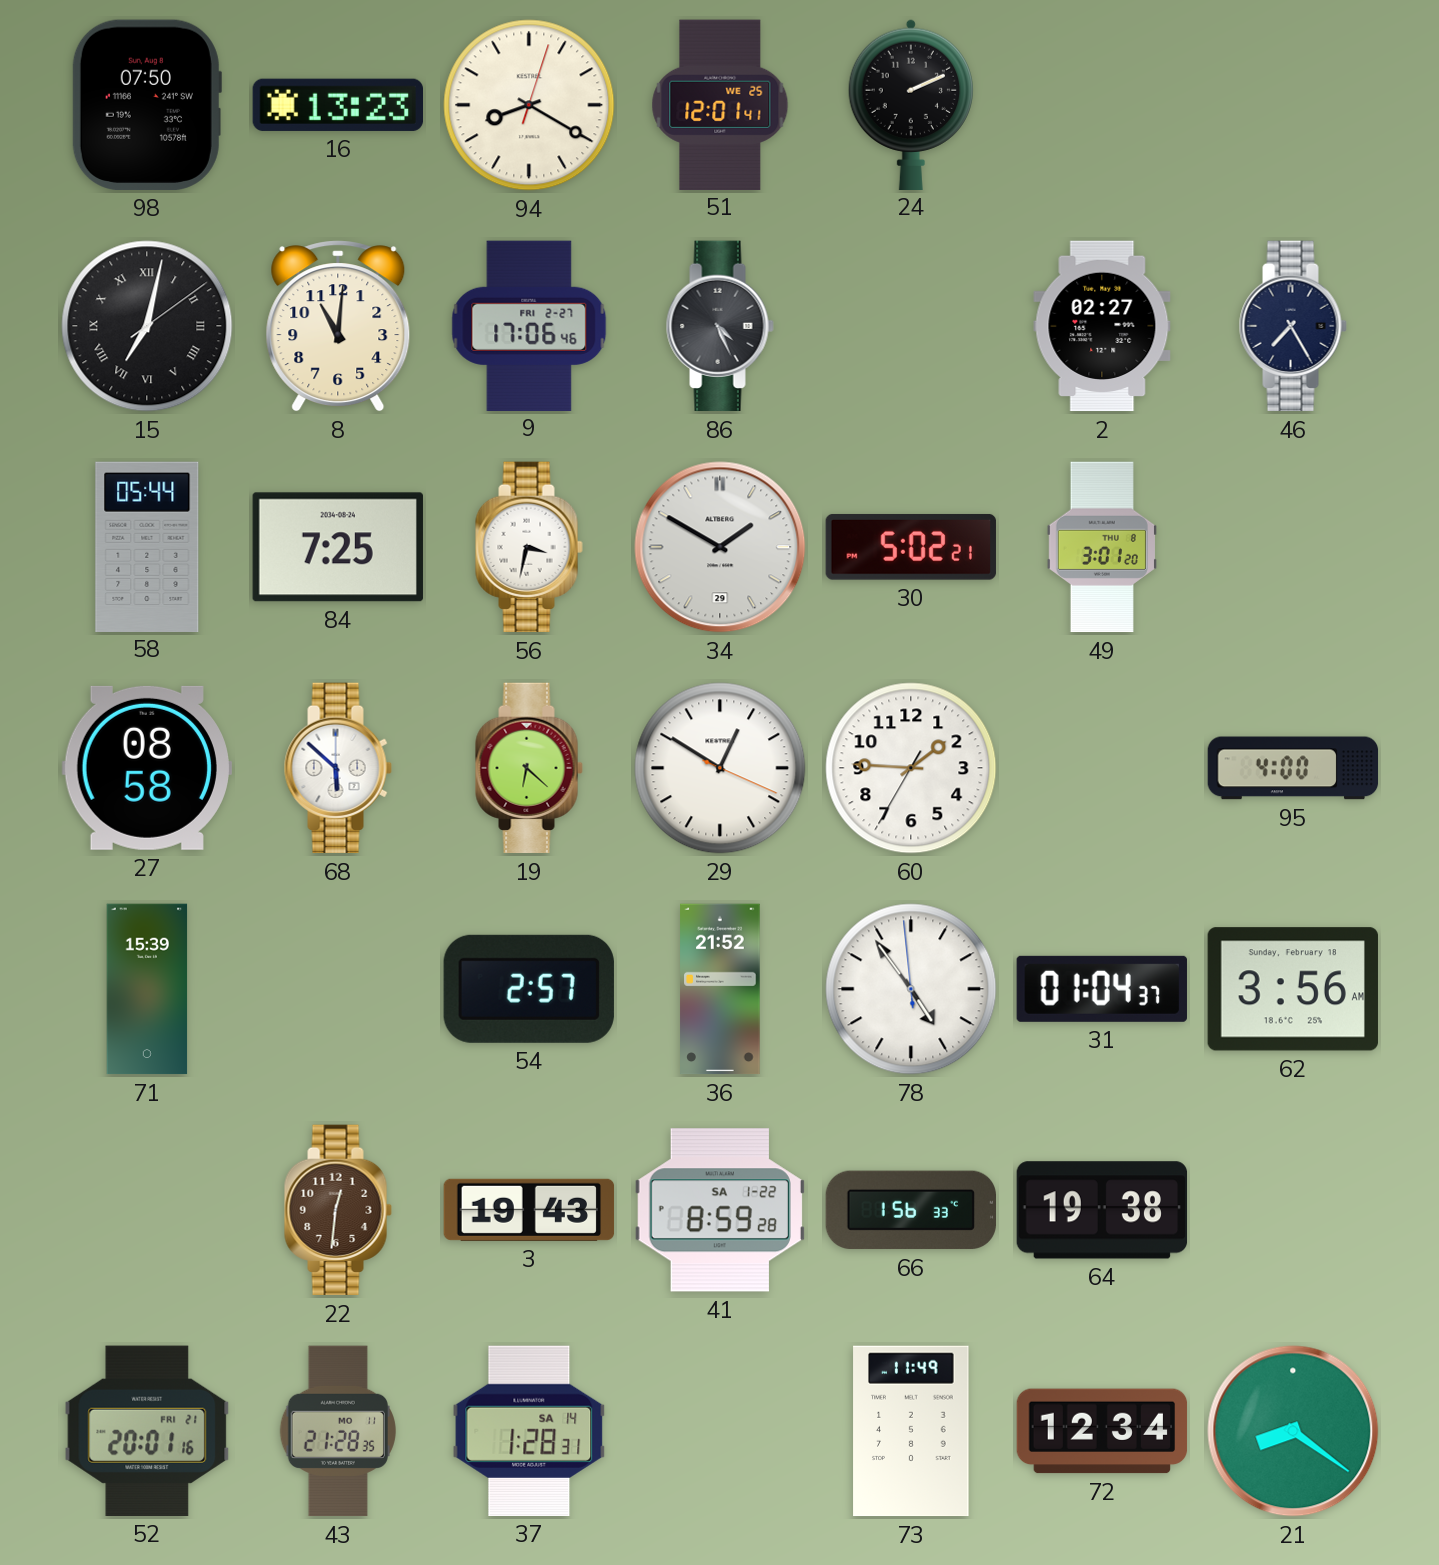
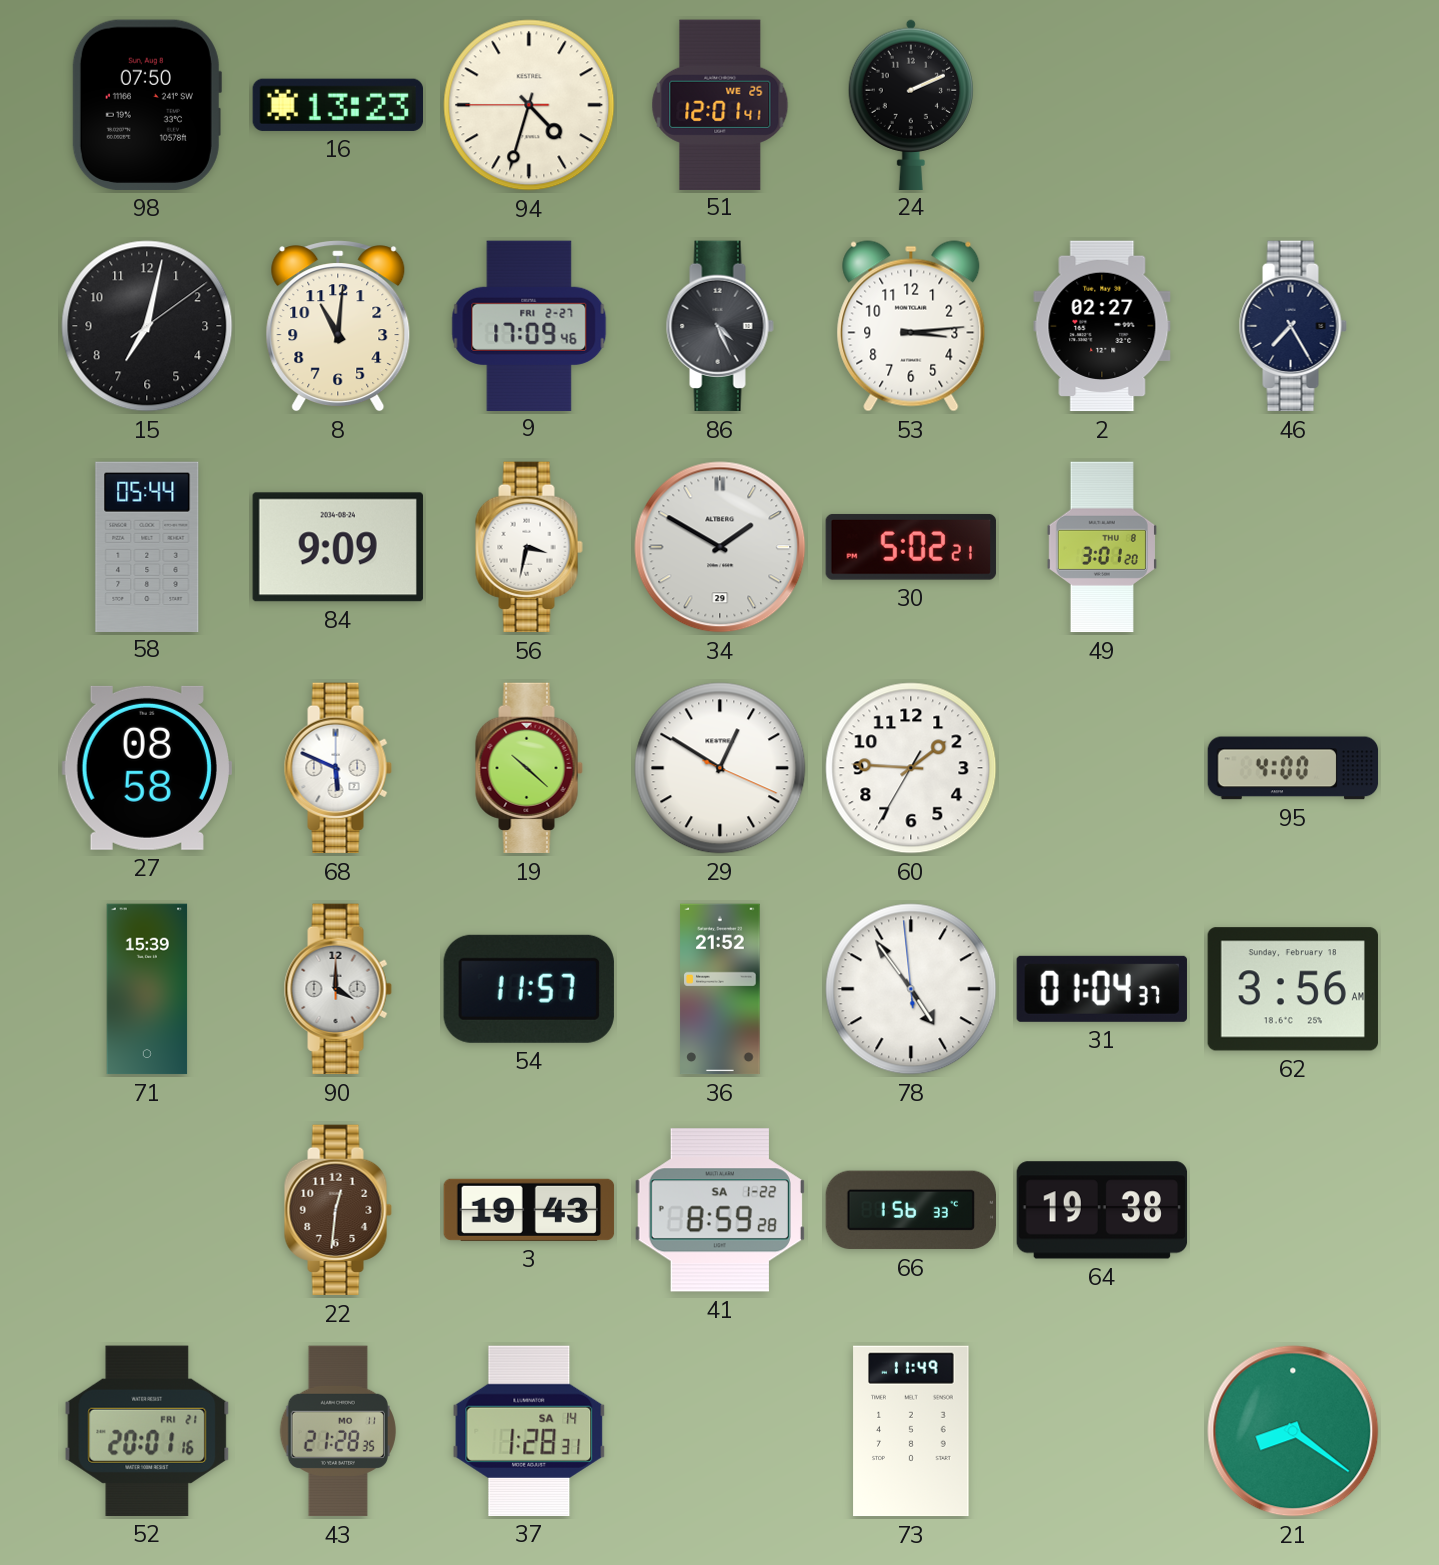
94: 8:20 -> 4:32 (529, 105)
15 numerals: Roman -> Arabic (147, 326)
9: 17:06 -> 17:09 (529, 325)
53: none -> 3:14 (911, 326)
84: 7:25 -> 9:09 (338, 547)
68: 5:52 -> 5:49 (338, 768)
19: 6:22 -> 10:22 (529, 768)
90: none -> 4:00 (338, 989)
54: 2:57 -> 11:57 (529, 989)
72: 12:34 -> none (1102, 1431)
